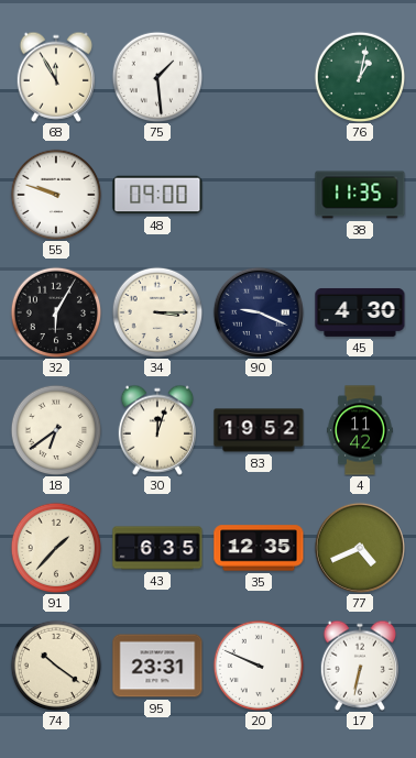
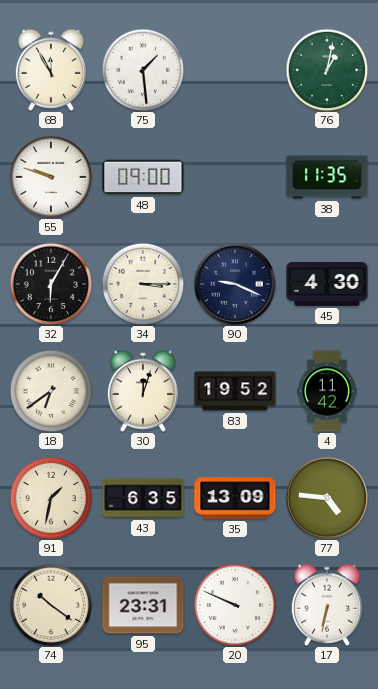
91: 1:37 -> 1:32 (51, 498)
35: 12:35 -> 13:09 (235, 498)
77: 4:41 -> 4:46 (327, 498)
